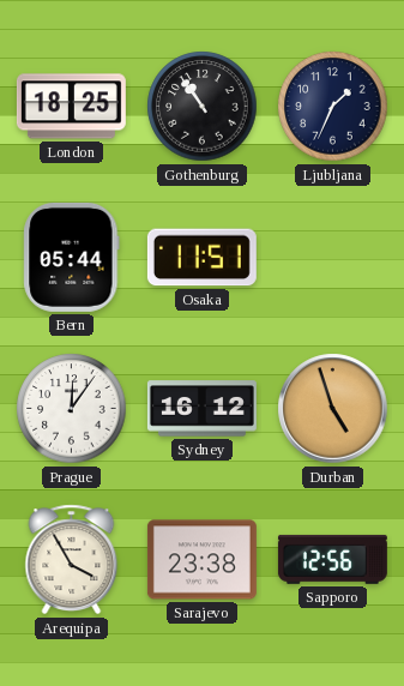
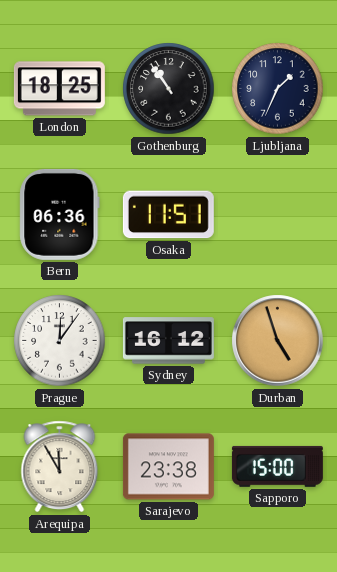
Bern: 05:44 -> 06:36 (60, 214)
Arequipa: 3:55 -> 11:55 (60, 467)
Sapporo: 12:56 -> 15:00 (277, 466)
